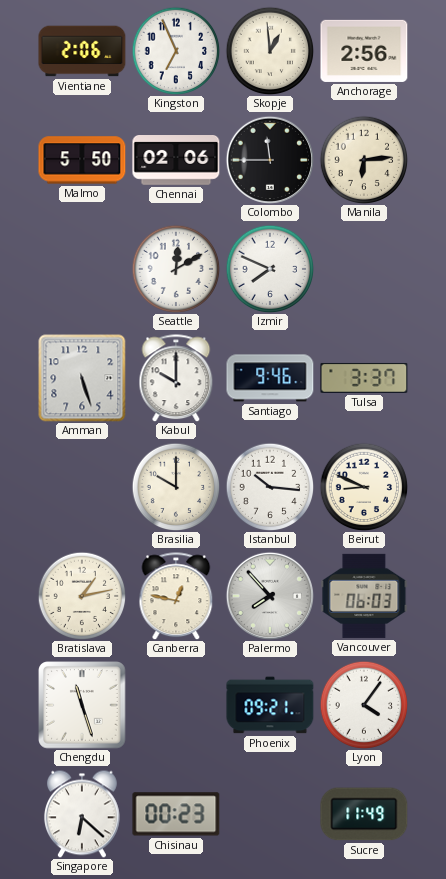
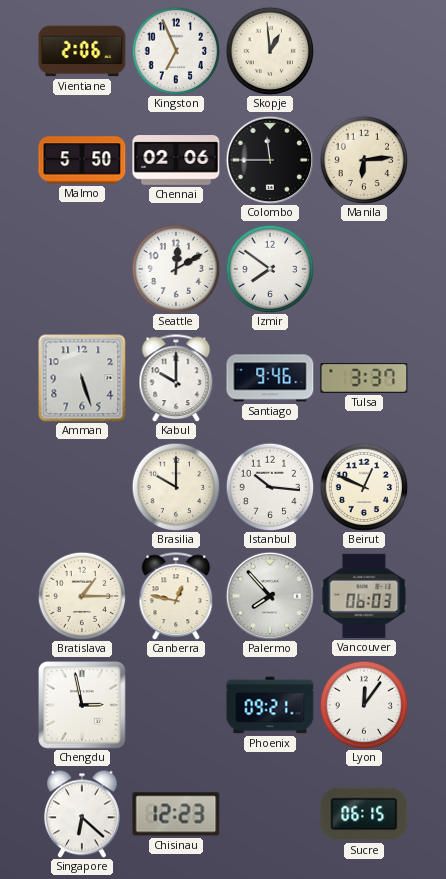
Anchorage: 2:56 -> none (364, 51)
Izmir: 7:49 -> 7:51 (270, 269)
Beirut: 8:49 -> 12:49 (364, 487)
Bratislava: 1:13 -> 1:15 (82, 596)
Chengdu: 11:27 -> 2:58 (82, 705)
Lyon: 4:06 -> 12:06 (364, 705)
Chisinau: 00:23 -> 12:23 (176, 814)
Sucre: 11:49 -> 06:15 (364, 814)
